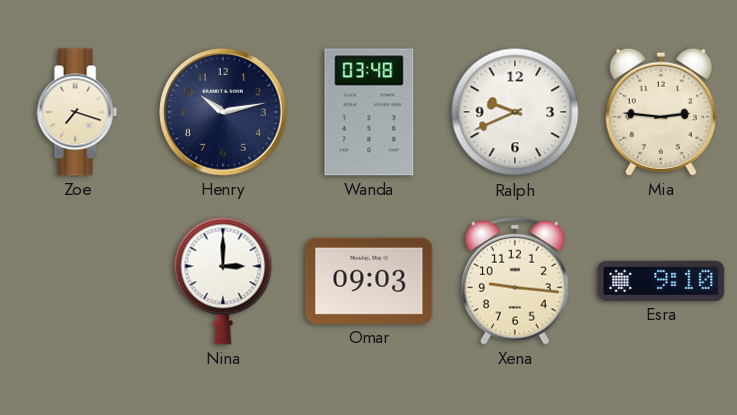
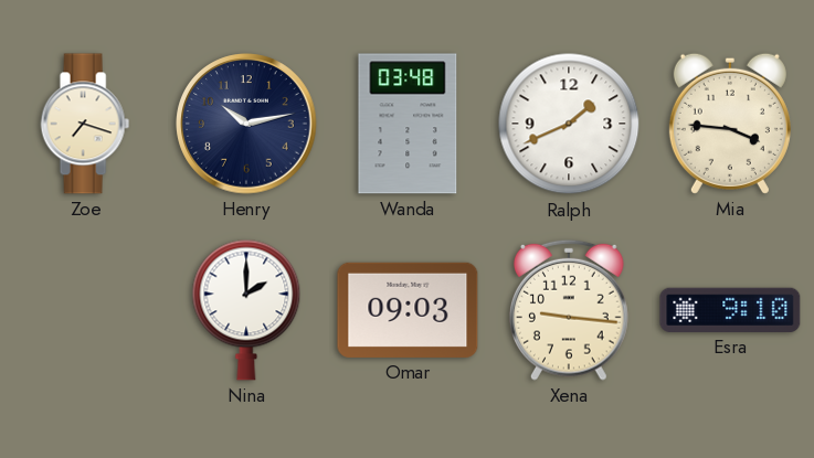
Ralph: 9:41 -> 1:41 (569, 124)
Mia: 2:46 -> 3:46 (730, 124)
Nina: 3:00 -> 2:00 (246, 310)
